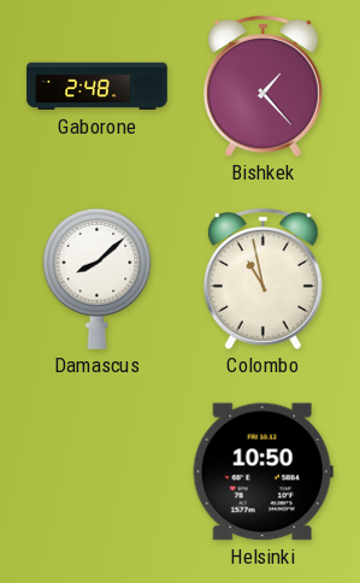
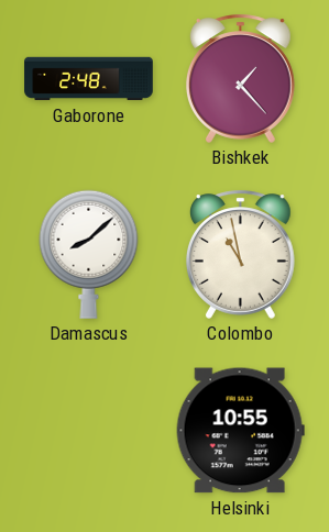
Helsinki: 10:50 -> 10:55 (240, 431)
